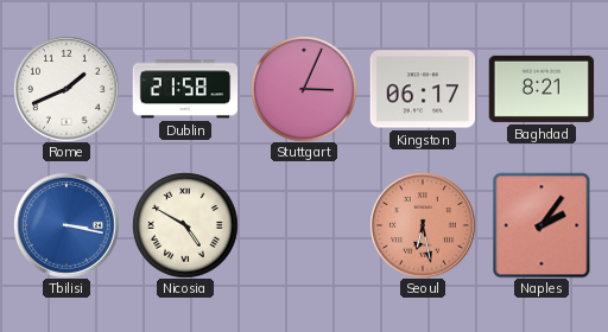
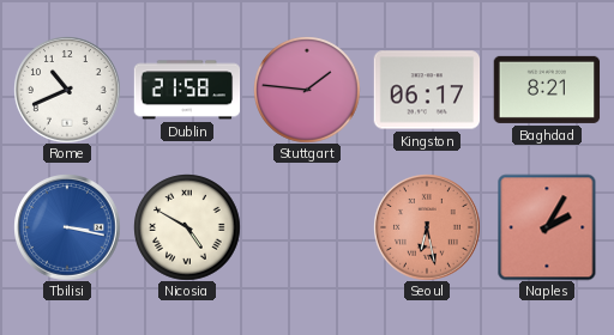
Rome: 1:41 -> 10:41 (67, 90)
Stuttgart: 3:04 -> 1:46 (307, 90)
Naples: 2:06 -> 2:05 (547, 227)
